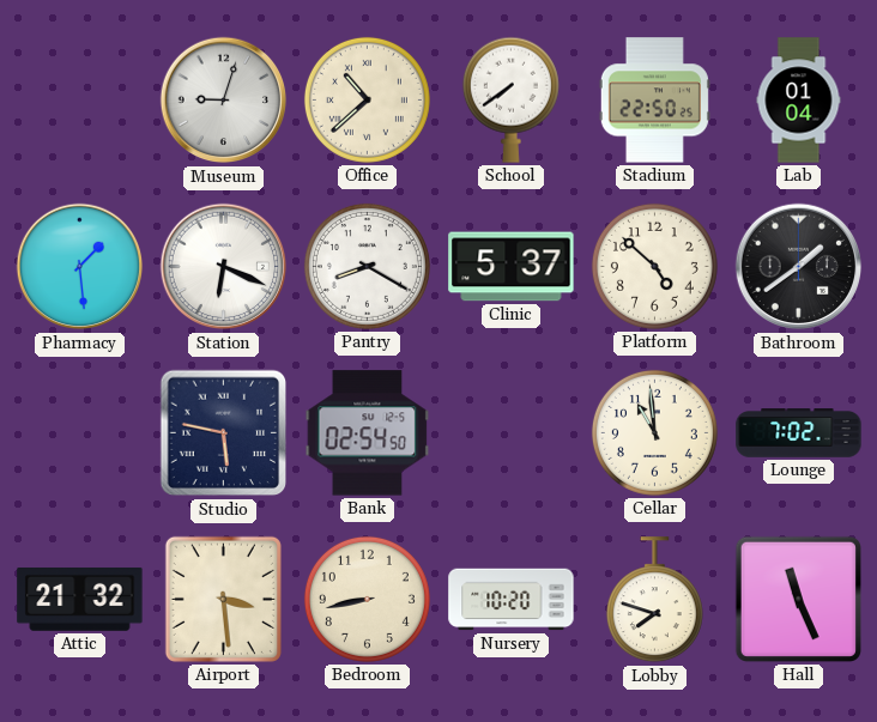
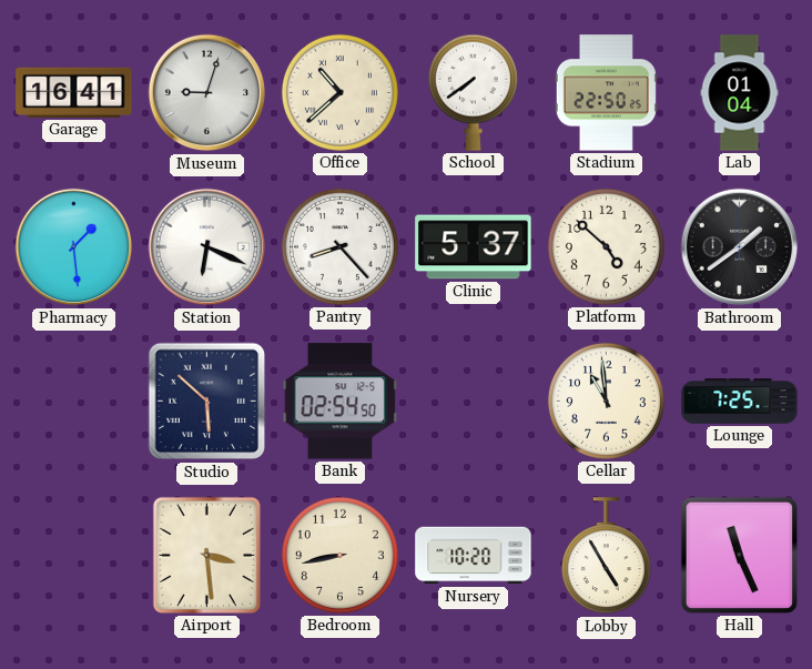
Garage: none -> 16:41 (74, 92)
Pantry: 8:20 -> 8:23 (339, 246)
Studio: 5:47 -> 5:52 (207, 402)
Lounge: 7:02 -> 7:25 (740, 402)
Attic: 21:32 -> none (80, 599)
Lobby: 7:48 -> 4:55 (606, 556)
